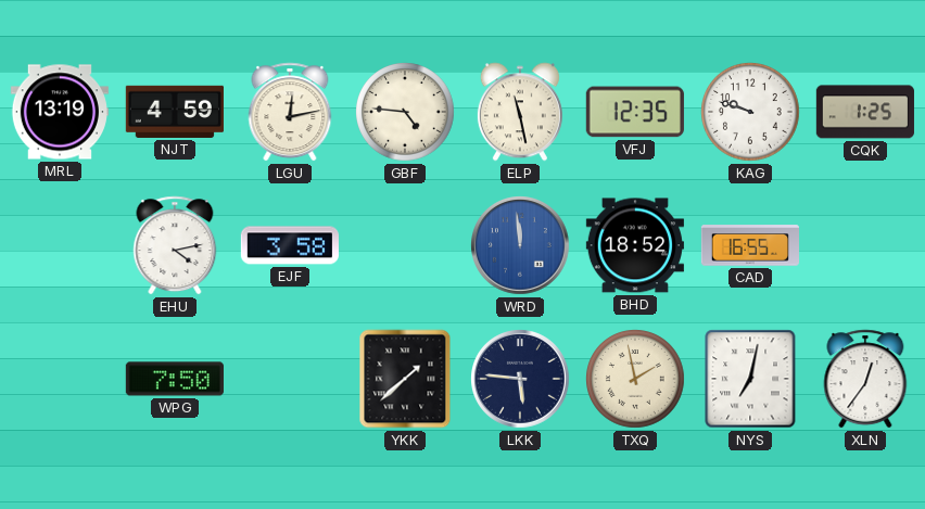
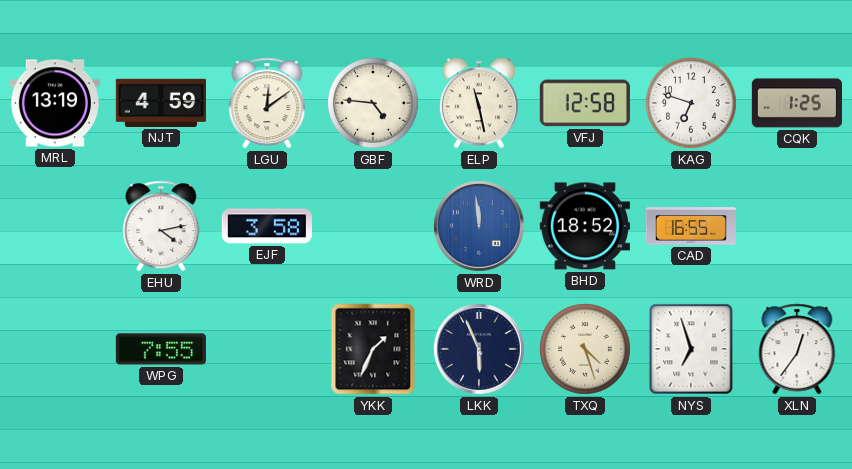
LGU: 12:13 -> 12:09 (267, 103)
VFJ: 12:35 -> 12:58 (585, 103)
KAG: 9:48 -> 6:48 (691, 103)
WPG: 7:50 -> 7:55 (161, 349)
YKK: 1:38 -> 1:34 (373, 349)
LKK: 5:46 -> 5:56 (480, 350)
TXQ: 1:58 -> 4:27 (585, 349)
NYS: 7:02 -> 6:57 (691, 349)
